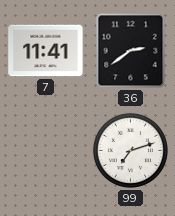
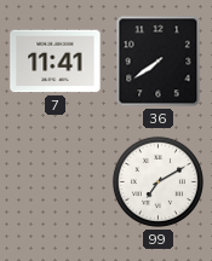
36: 2:39 -> 7:39 (159, 62)
99: 7:12 -> 7:10 (157, 181)
